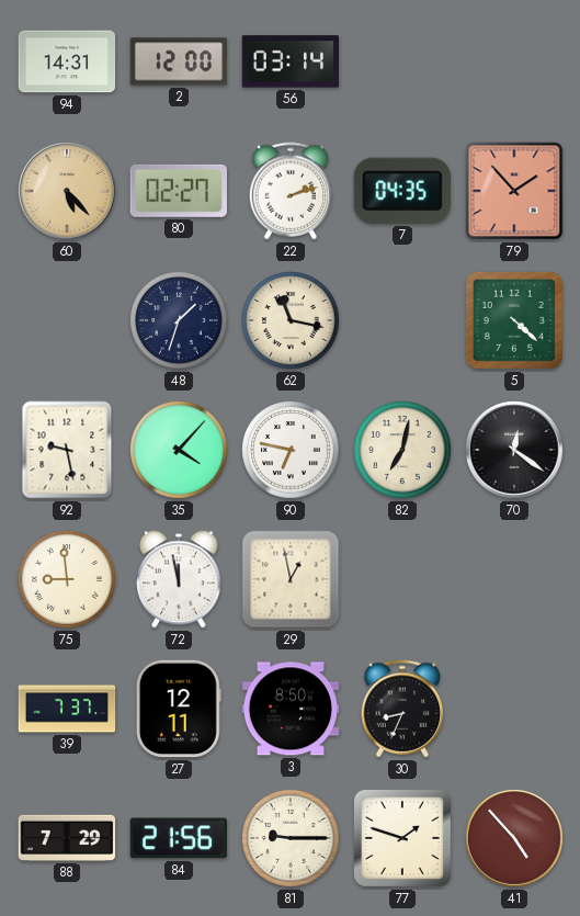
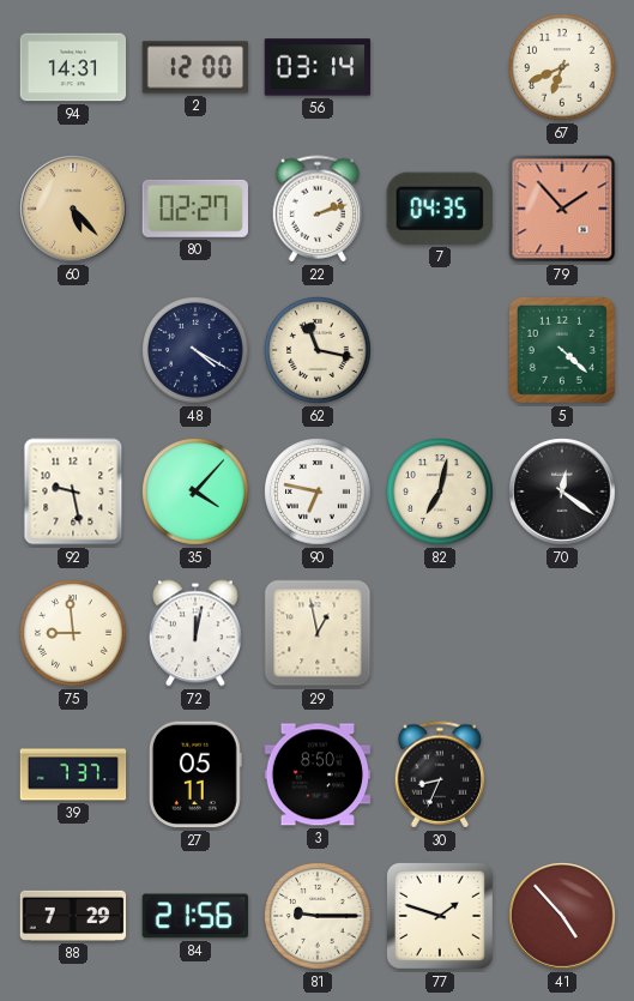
67: none -> 6:41 (562, 67)
48: 1:33 -> 4:20 (195, 350)
72: 11:58 -> 12:02 (195, 633)
27: 12:11 -> 05:11 (195, 774)
